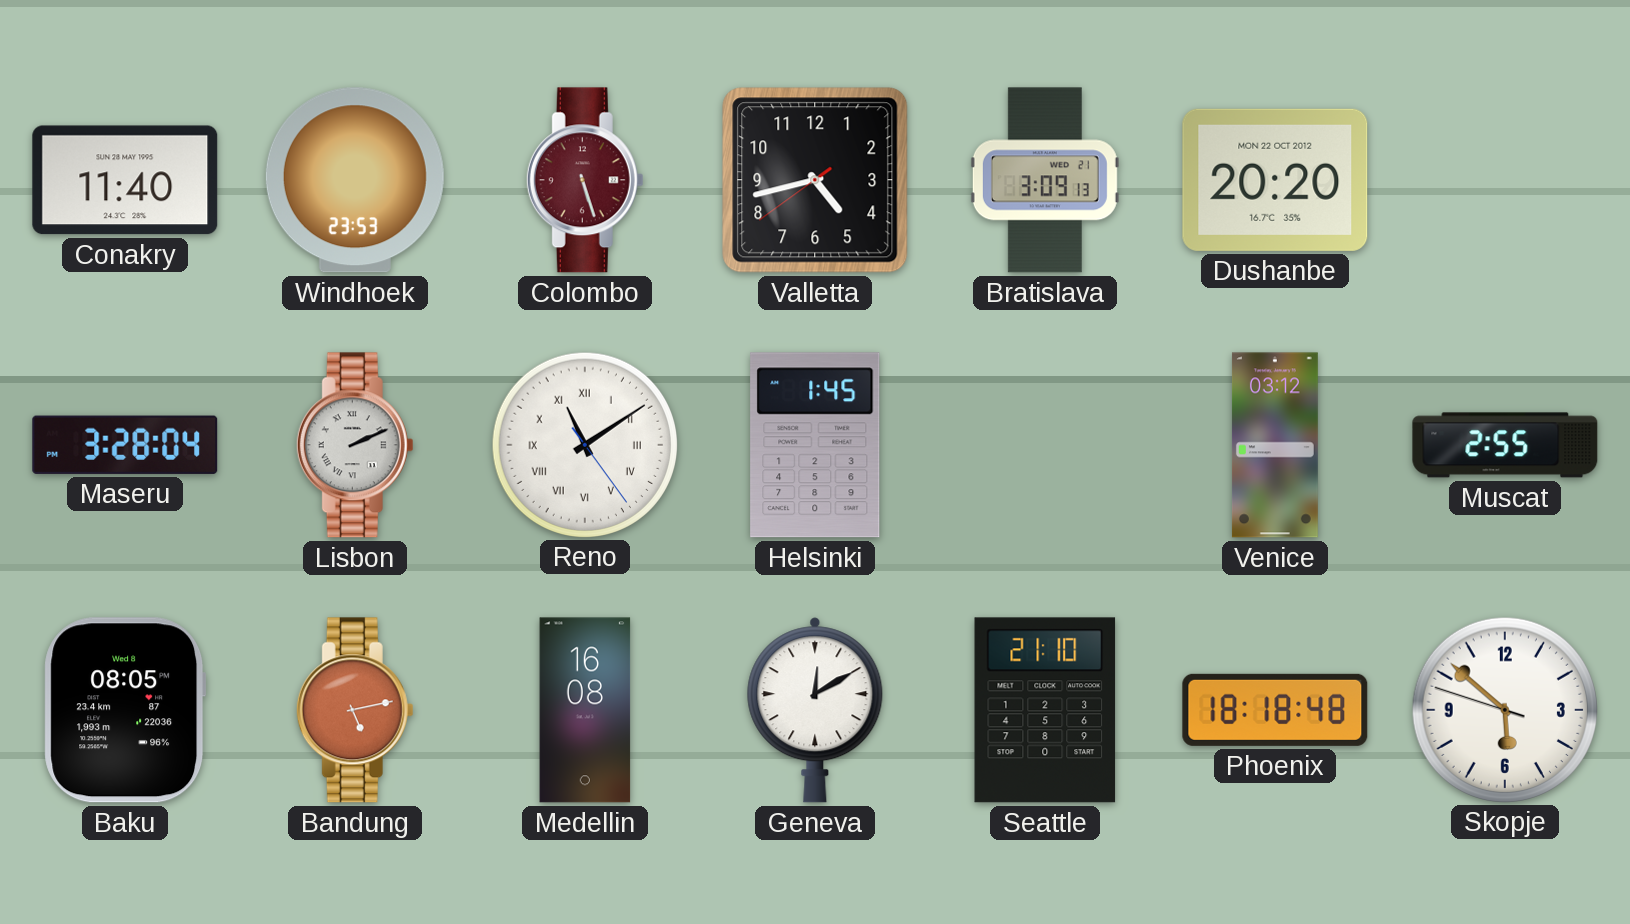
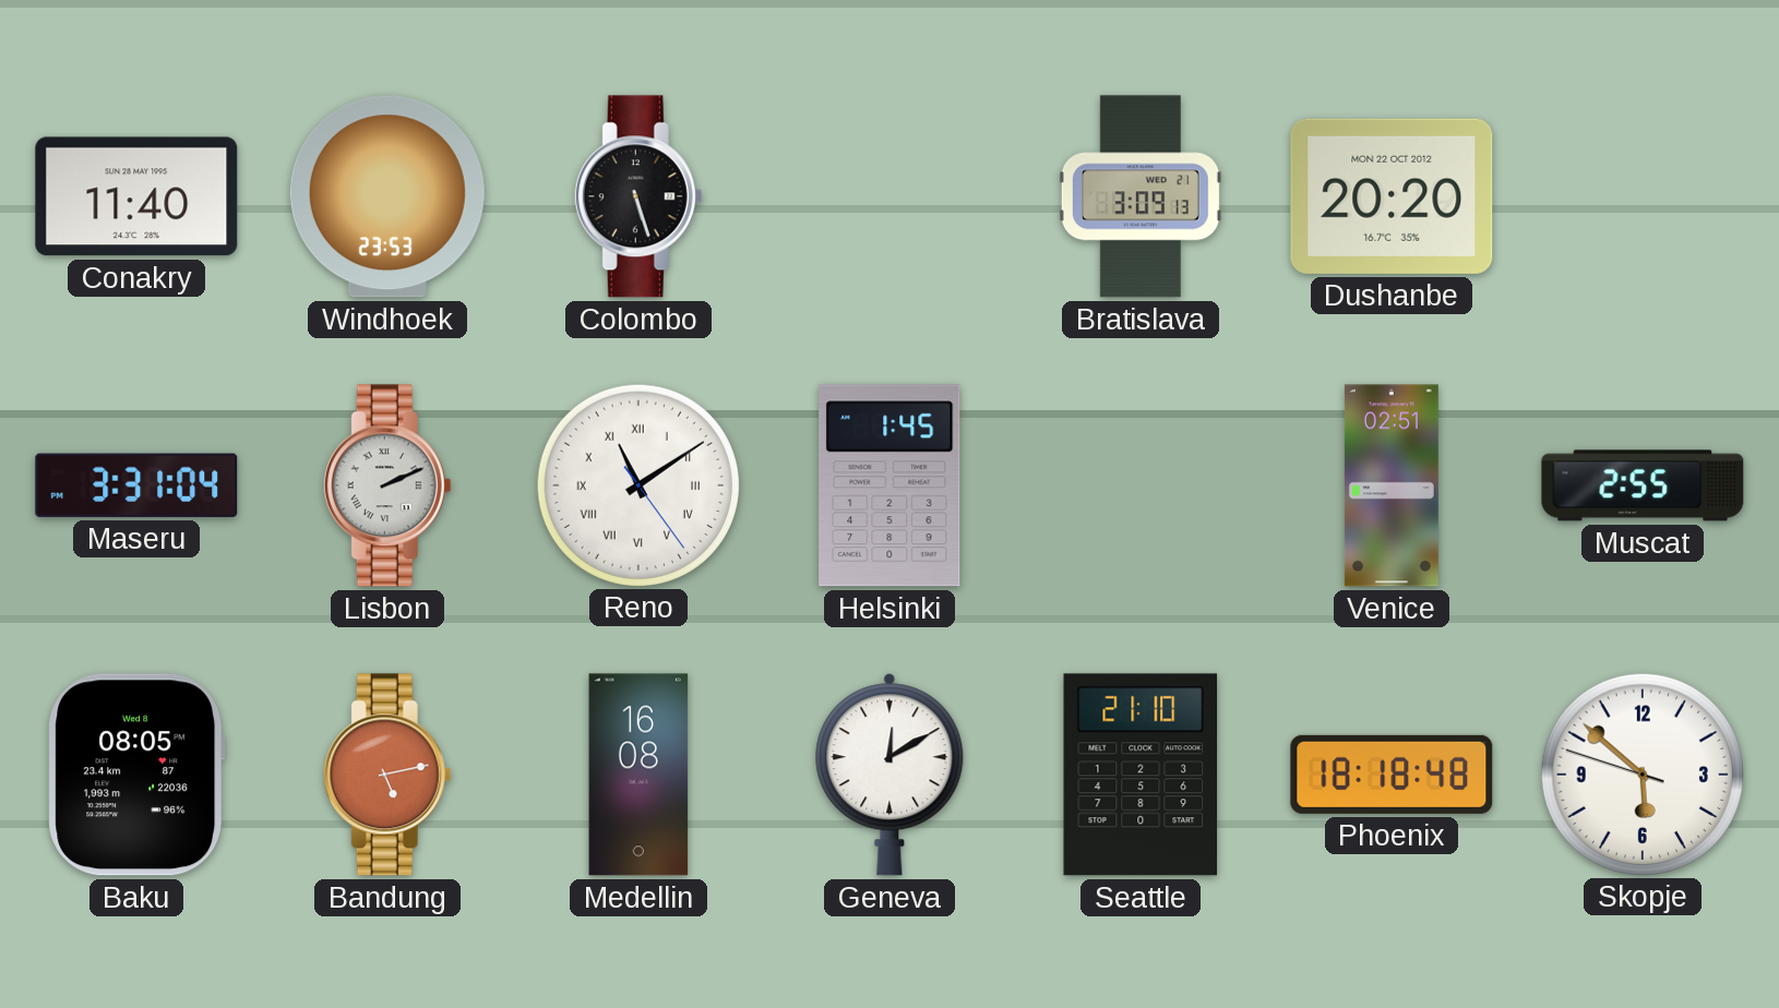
Colombo dial: burgundy -> black (638, 196)
Valletta: 4:42 -> none (815, 180)
Maseru: 3:28 -> 3:31 (136, 485)
Venice: 03:12 -> 02:51 (1392, 485)
